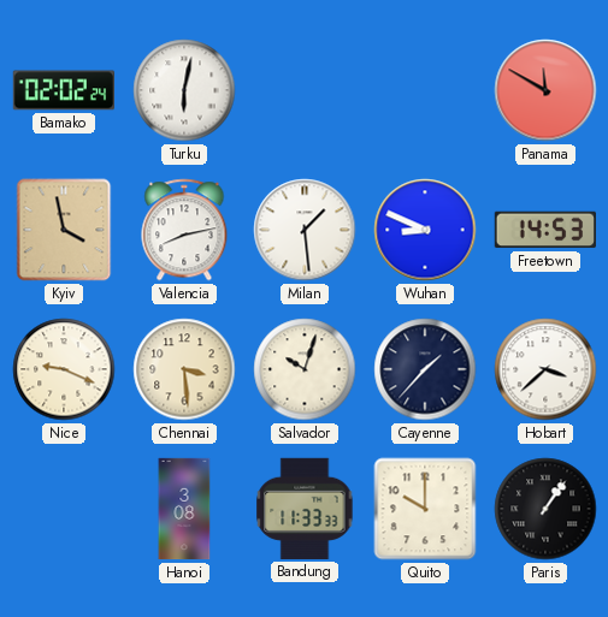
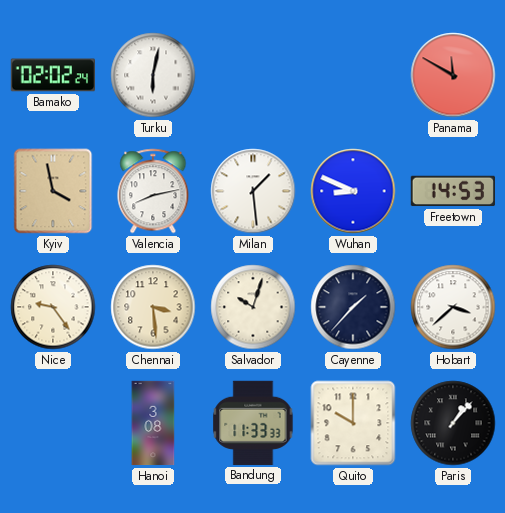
Nice: 9:19 -> 9:24 (53, 307)
Paris: 1:06 -> 1:07 (453, 423)
